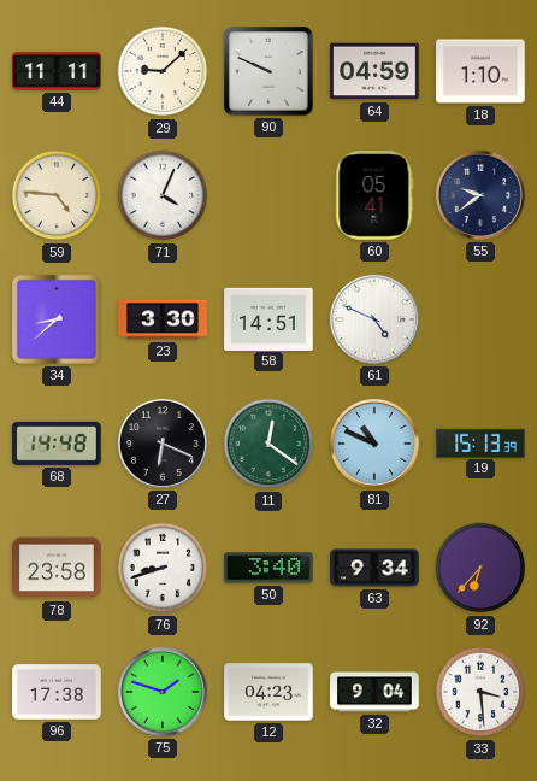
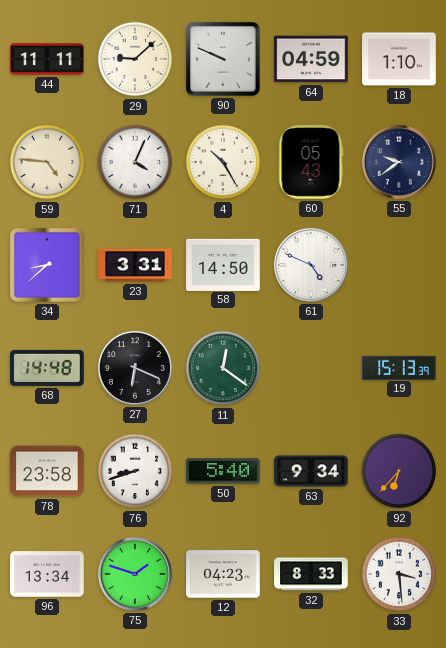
4: none -> 10:25 (223, 162)
60: 05:41 -> 05:43 (311, 162)
23: 3:30 -> 3:31 (135, 265)
58: 14:51 -> 14:50 (223, 264)
81: 10:49 -> none (374, 444)
50: 3:40 -> 5:40 (223, 471)
96: 17:38 -> 13:34 (47, 574)
32: 9:04 -> 8:33 (311, 574)
